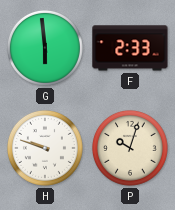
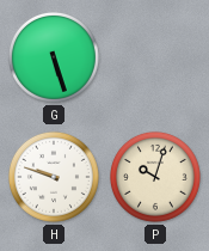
G: 5:59 -> 5:27 (54, 57)
F: 2:33 -> none (130, 48)
